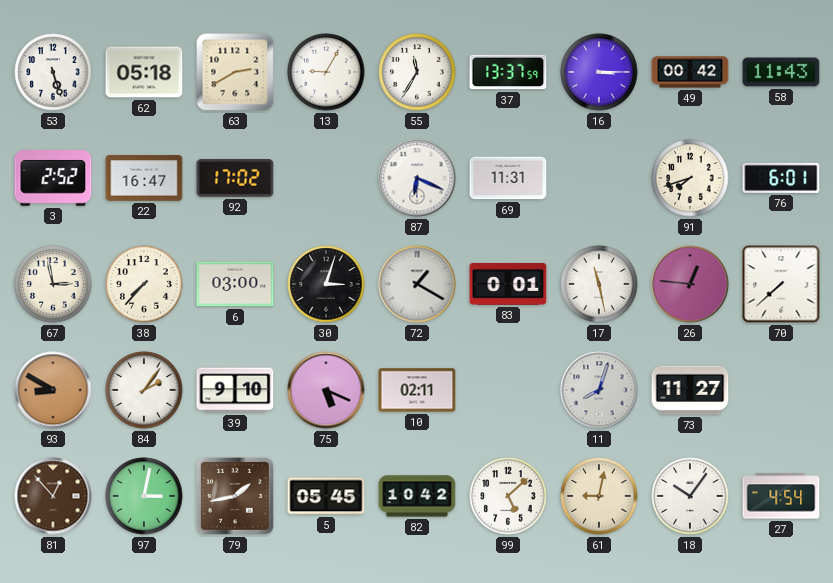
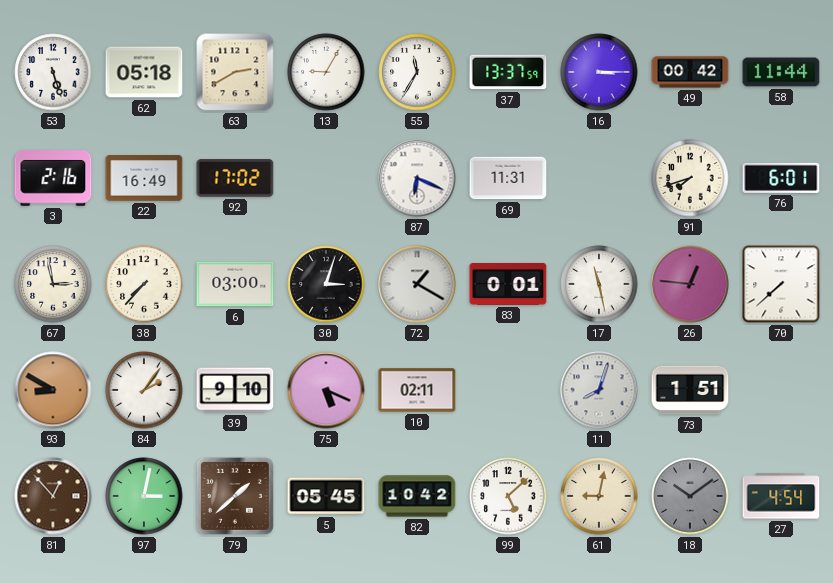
58: 11:43 -> 11:44 (781, 72)
3: 2:52 -> 2:16 (53, 178)
22: 16:47 -> 16:49 (144, 178)
73: 11:27 -> 1:51 (690, 390)
79: 1:43 -> 1:38 (235, 496)
18: 10:06 -> 10:09 (690, 496)
18 dial: white -> grey (690, 496)
